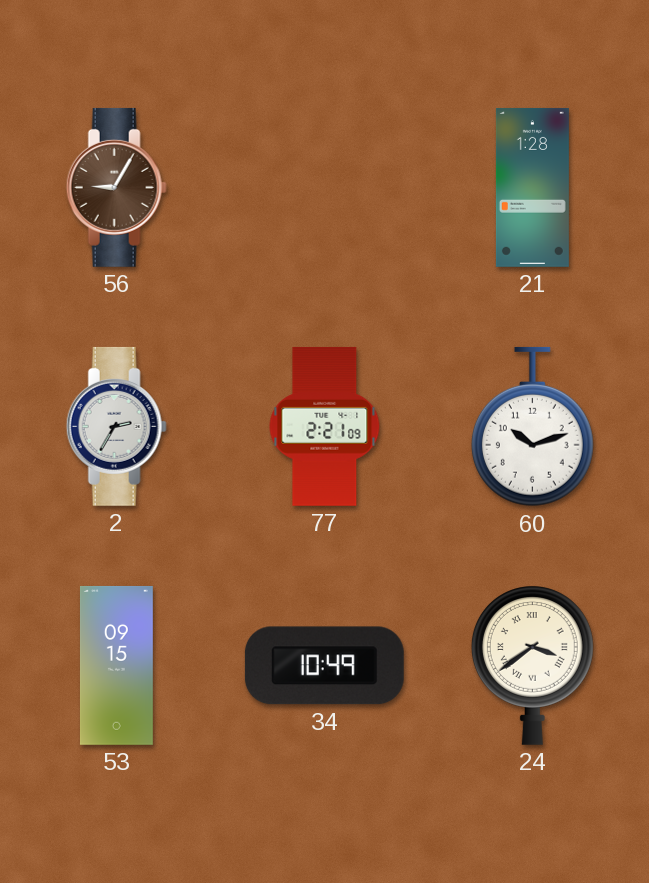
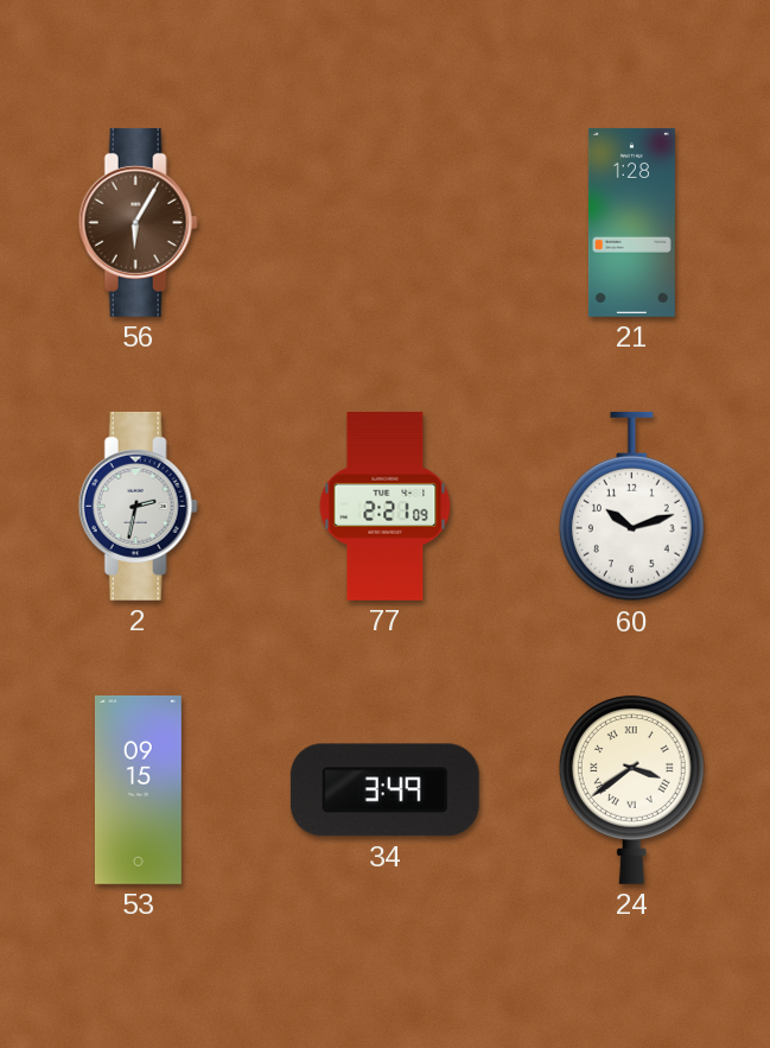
56: 9:05 -> 6:05 (138, 222)
2: 2:35 -> 2:32 (138, 506)
34: 10:49 -> 3:49 (384, 790)
